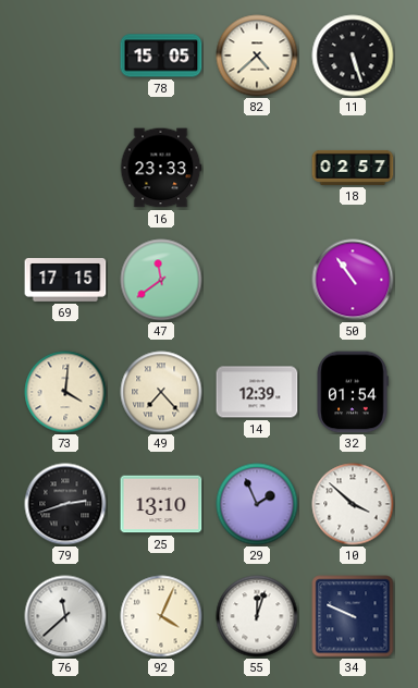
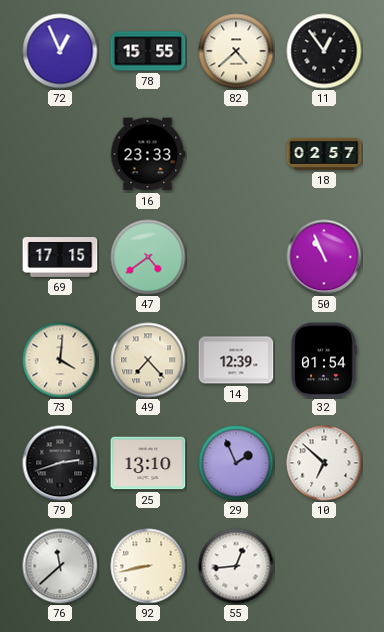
72: none -> 12:56 (60, 51)
78: 15:05 -> 15:55 (148, 51)
11: 5:27 -> 12:54 (324, 51)
47: 11:39 -> 4:39 (148, 257)
50: 10:54 -> 10:56 (324, 257)
10: 3:52 -> 6:52 (324, 463)
92: 4:04 -> 8:43 (148, 566)
55: 12:03 -> 12:44 (236, 566)
34: 9:49 -> none (353, 616)
